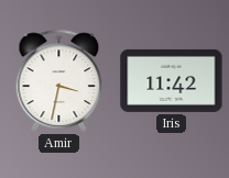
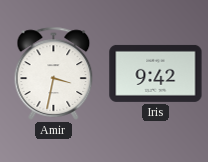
Iris: 11:42 -> 9:42 (156, 73)
